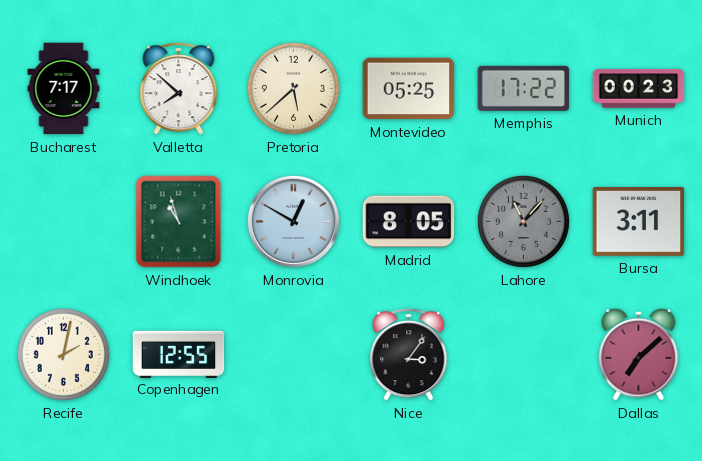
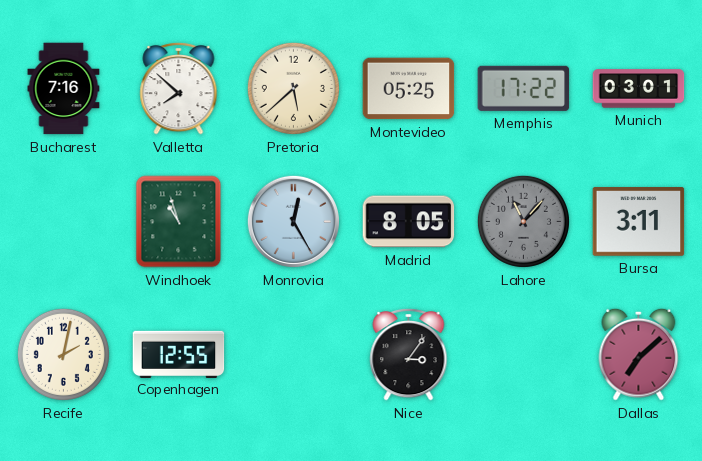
Bucharest: 7:17 -> 7:16 (64, 89)
Munich: 00:23 -> 03:01 (639, 89)
Monrovia: 12:50 -> 12:25 (293, 221)
